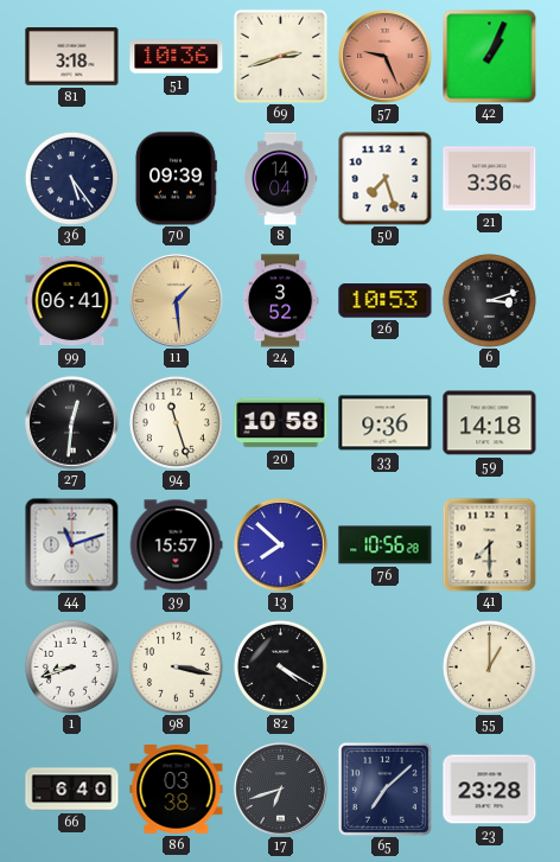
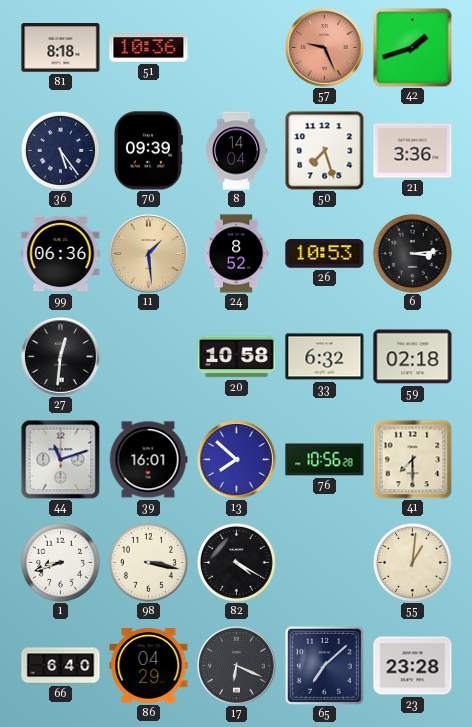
81: 3:18 -> 8:18 (61, 48)
69: 2:42 -> none (280, 56)
42: 1:04 -> 1:42 (413, 48)
99: 06:41 -> 06:36 (61, 254)
24: 3:52 -> 8:52 (236, 254)
6: 3:12 -> 3:14 (412, 253)
94: 11:27 -> none (176, 422)
33: 9:36 -> 6:32 (325, 357)
59: 14:18 -> 02:18 (413, 357)
39: 15:57 -> 16:01 (148, 460)
55: 1:00 -> 1:01 (412, 562)
86: 03:38 -> 04:29 (149, 666)
17: 6:42 -> 6:19 (237, 666)
